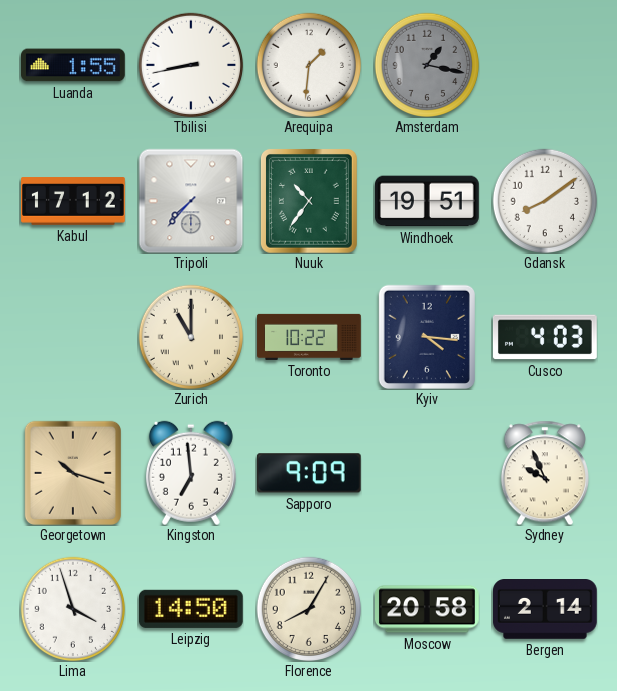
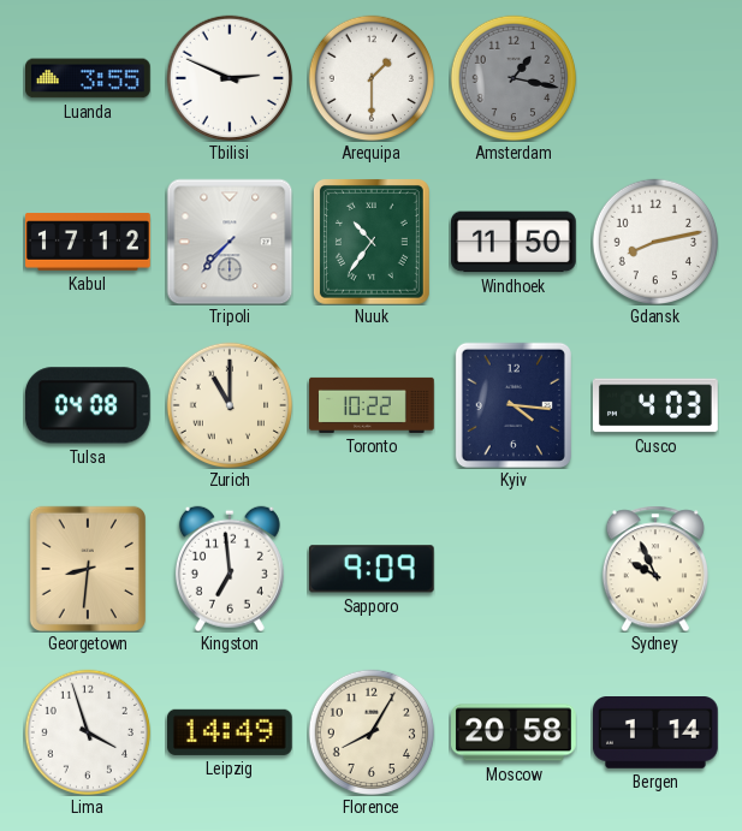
Luanda: 1:55 -> 3:55 (89, 78)
Tbilisi: 8:43 -> 2:49 (228, 77)
Arequipa: 1:31 -> 1:30 (370, 77)
Windhoek: 19:51 -> 11:50 (515, 242)
Gdansk: 8:09 -> 8:13 (654, 241)
Tulsa: none -> 04:08 (88, 405)
Georgetown: 10:18 -> 8:31 (88, 569)
Leipzig: 14:50 -> 14:49 (230, 732)
Bergen: 2:14 -> 1:14 (657, 734)
